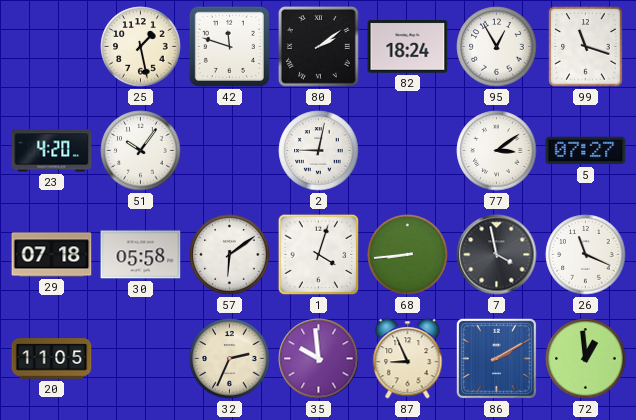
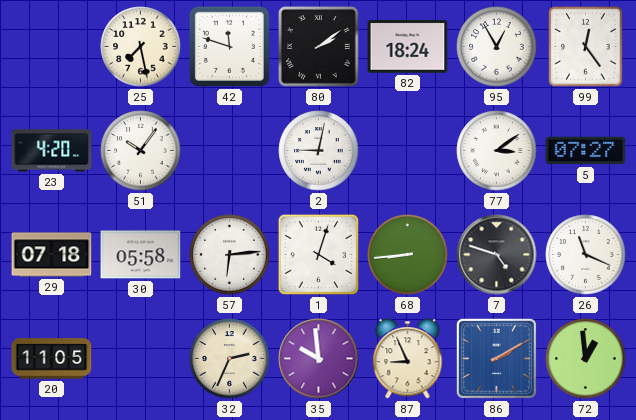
25: 1:28 -> 7:28 (141, 47)
99: 11:18 -> 12:24 (586, 47)
57: 6:09 -> 6:14 (230, 255)
7: 3:58 -> 4:48 (497, 255)
